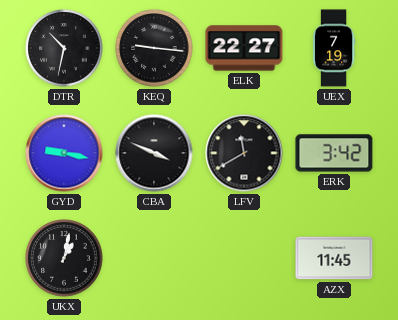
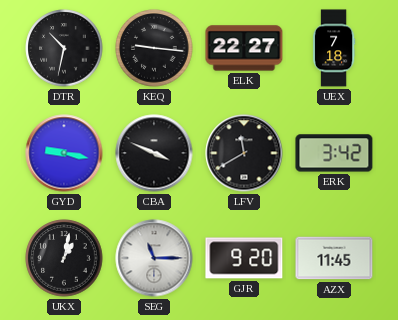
UEX: 7:19 -> 7:18 (334, 48)
SEG: none -> 11:15 (154, 258)
GJR: none -> 9:20 (244, 258)
